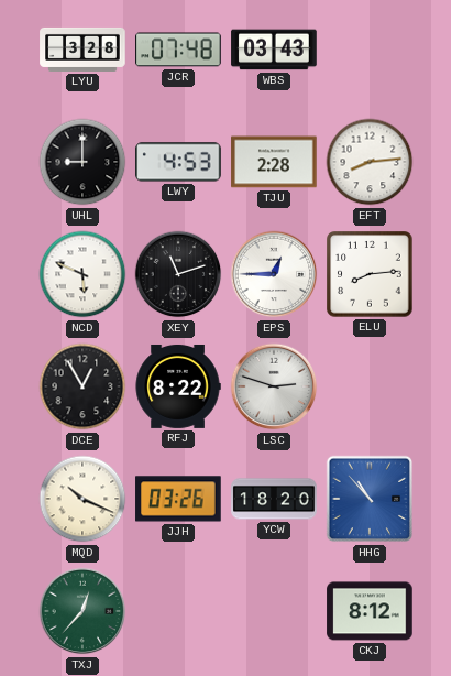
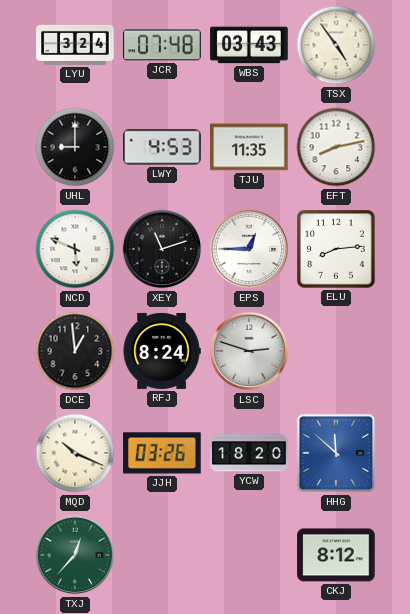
LYU: 3:28 -> 3:24 (75, 45)
TSX: none -> 4:54 (336, 45)
TJU: 2:28 -> 11:35 (249, 147)
EFT: 8:14 -> 8:13 (336, 147)
DCE: 12:55 -> 12:59 (75, 351)
RFJ: 8:22 -> 8:24 (162, 351)
HHG: 10:53 -> 11:52 (336, 453)
